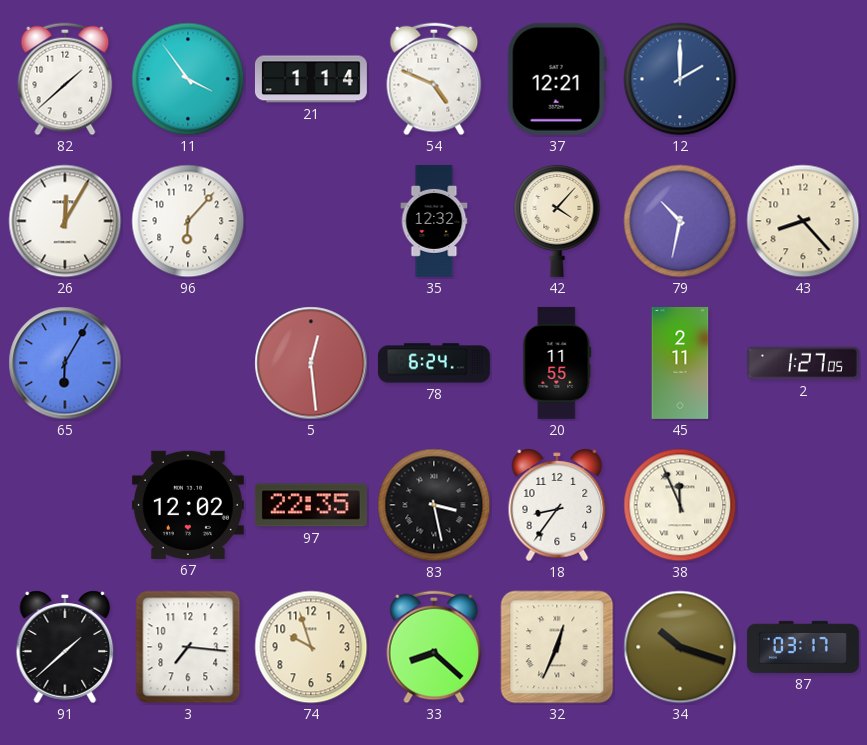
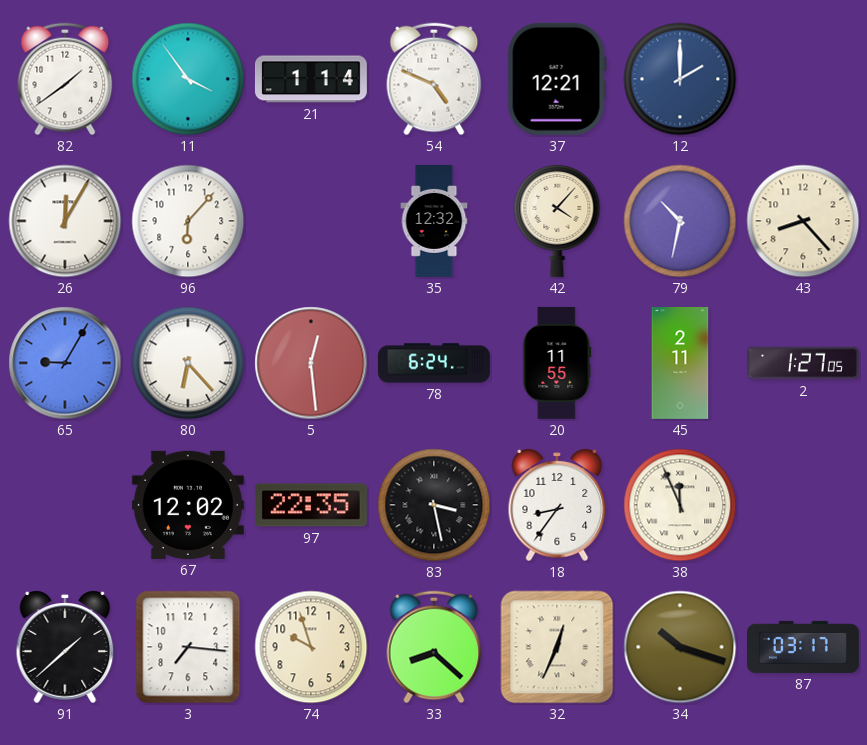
82: 1:38 -> 1:39 (65, 79)
65: 6:05 -> 9:05 (65, 363)
80: none -> 6:23 (188, 363)
